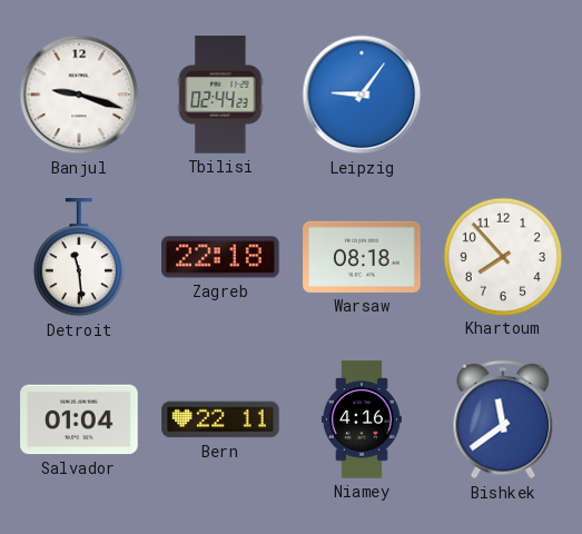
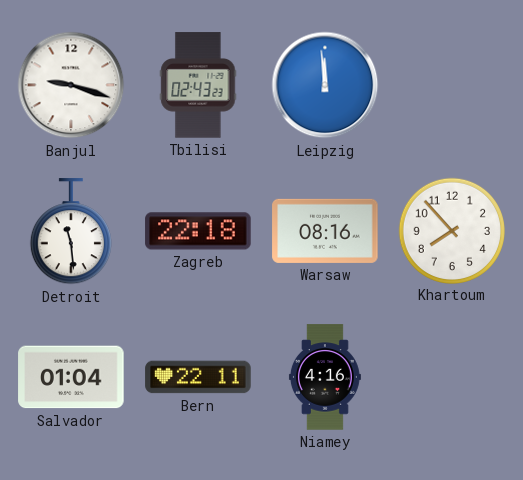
Tbilisi: 02:44 -> 02:43 (198, 85)
Leipzig: 9:06 -> 11:59 (325, 85)
Warsaw: 08:18 -> 08:16 (325, 231)
Bishkek: 11:39 -> none (503, 419)
